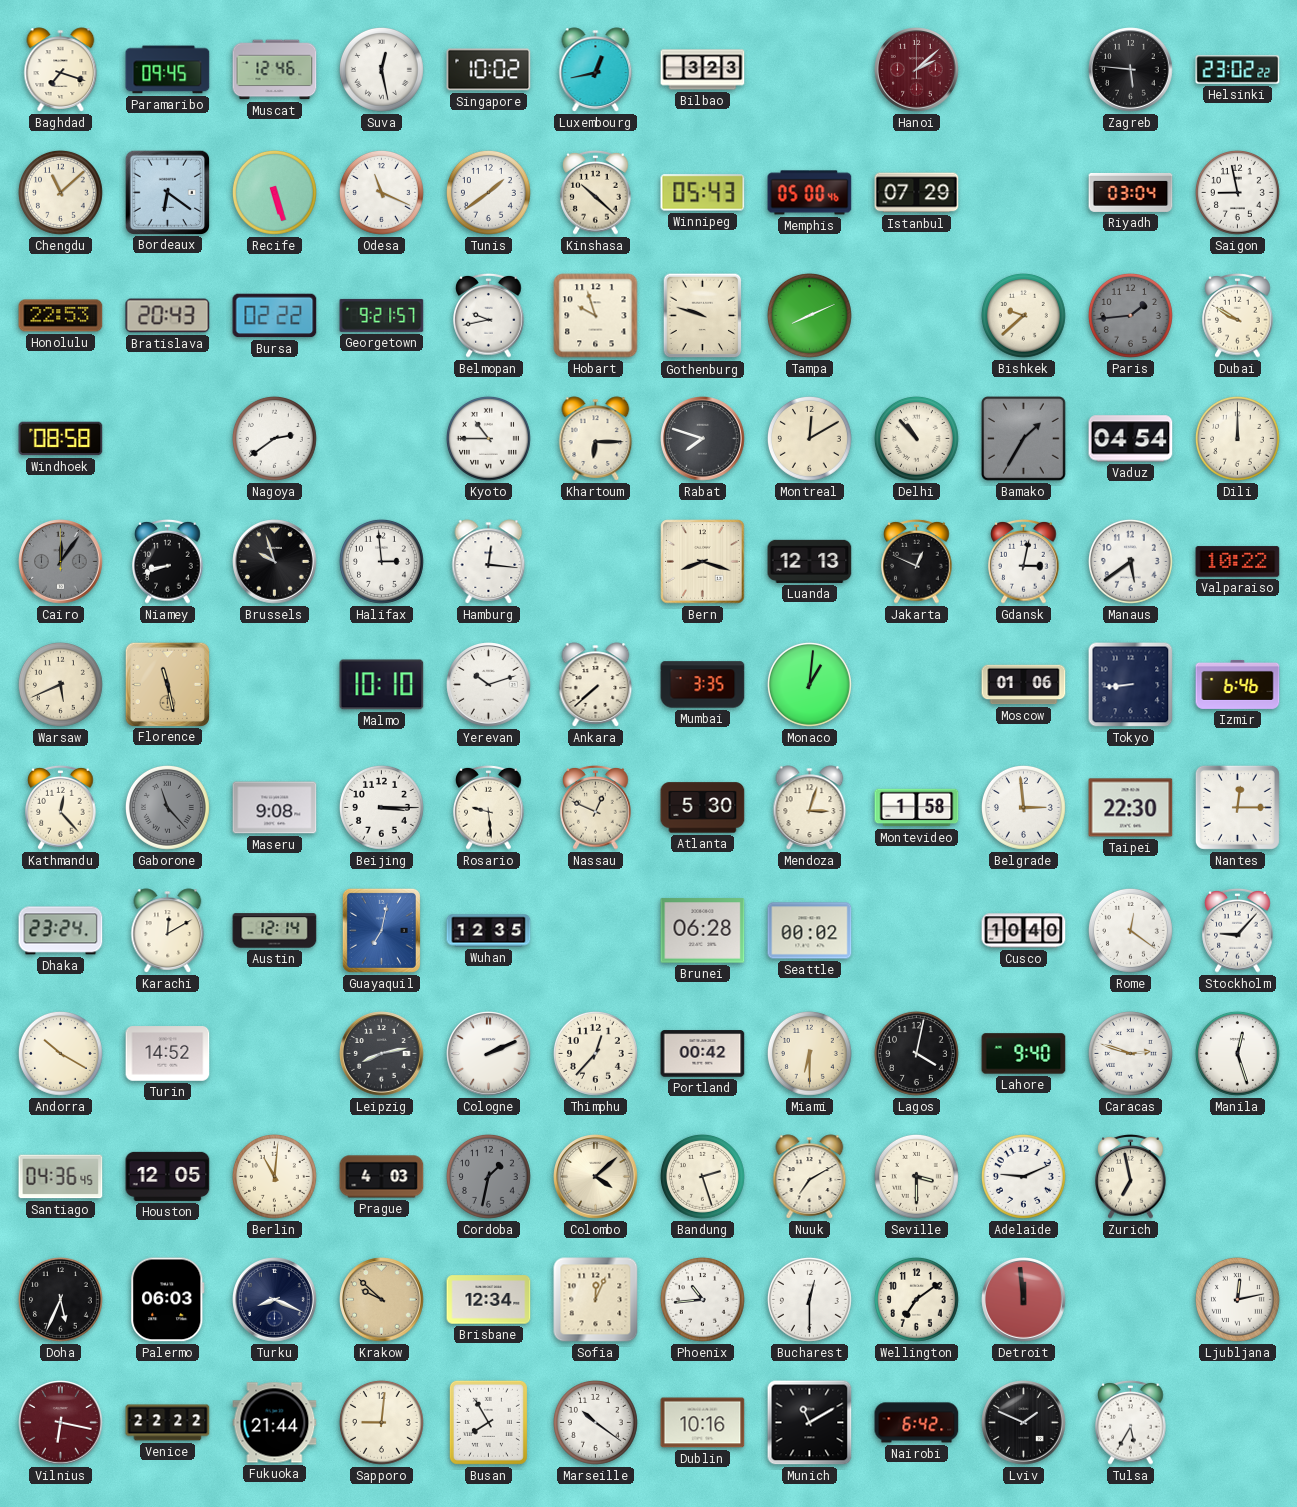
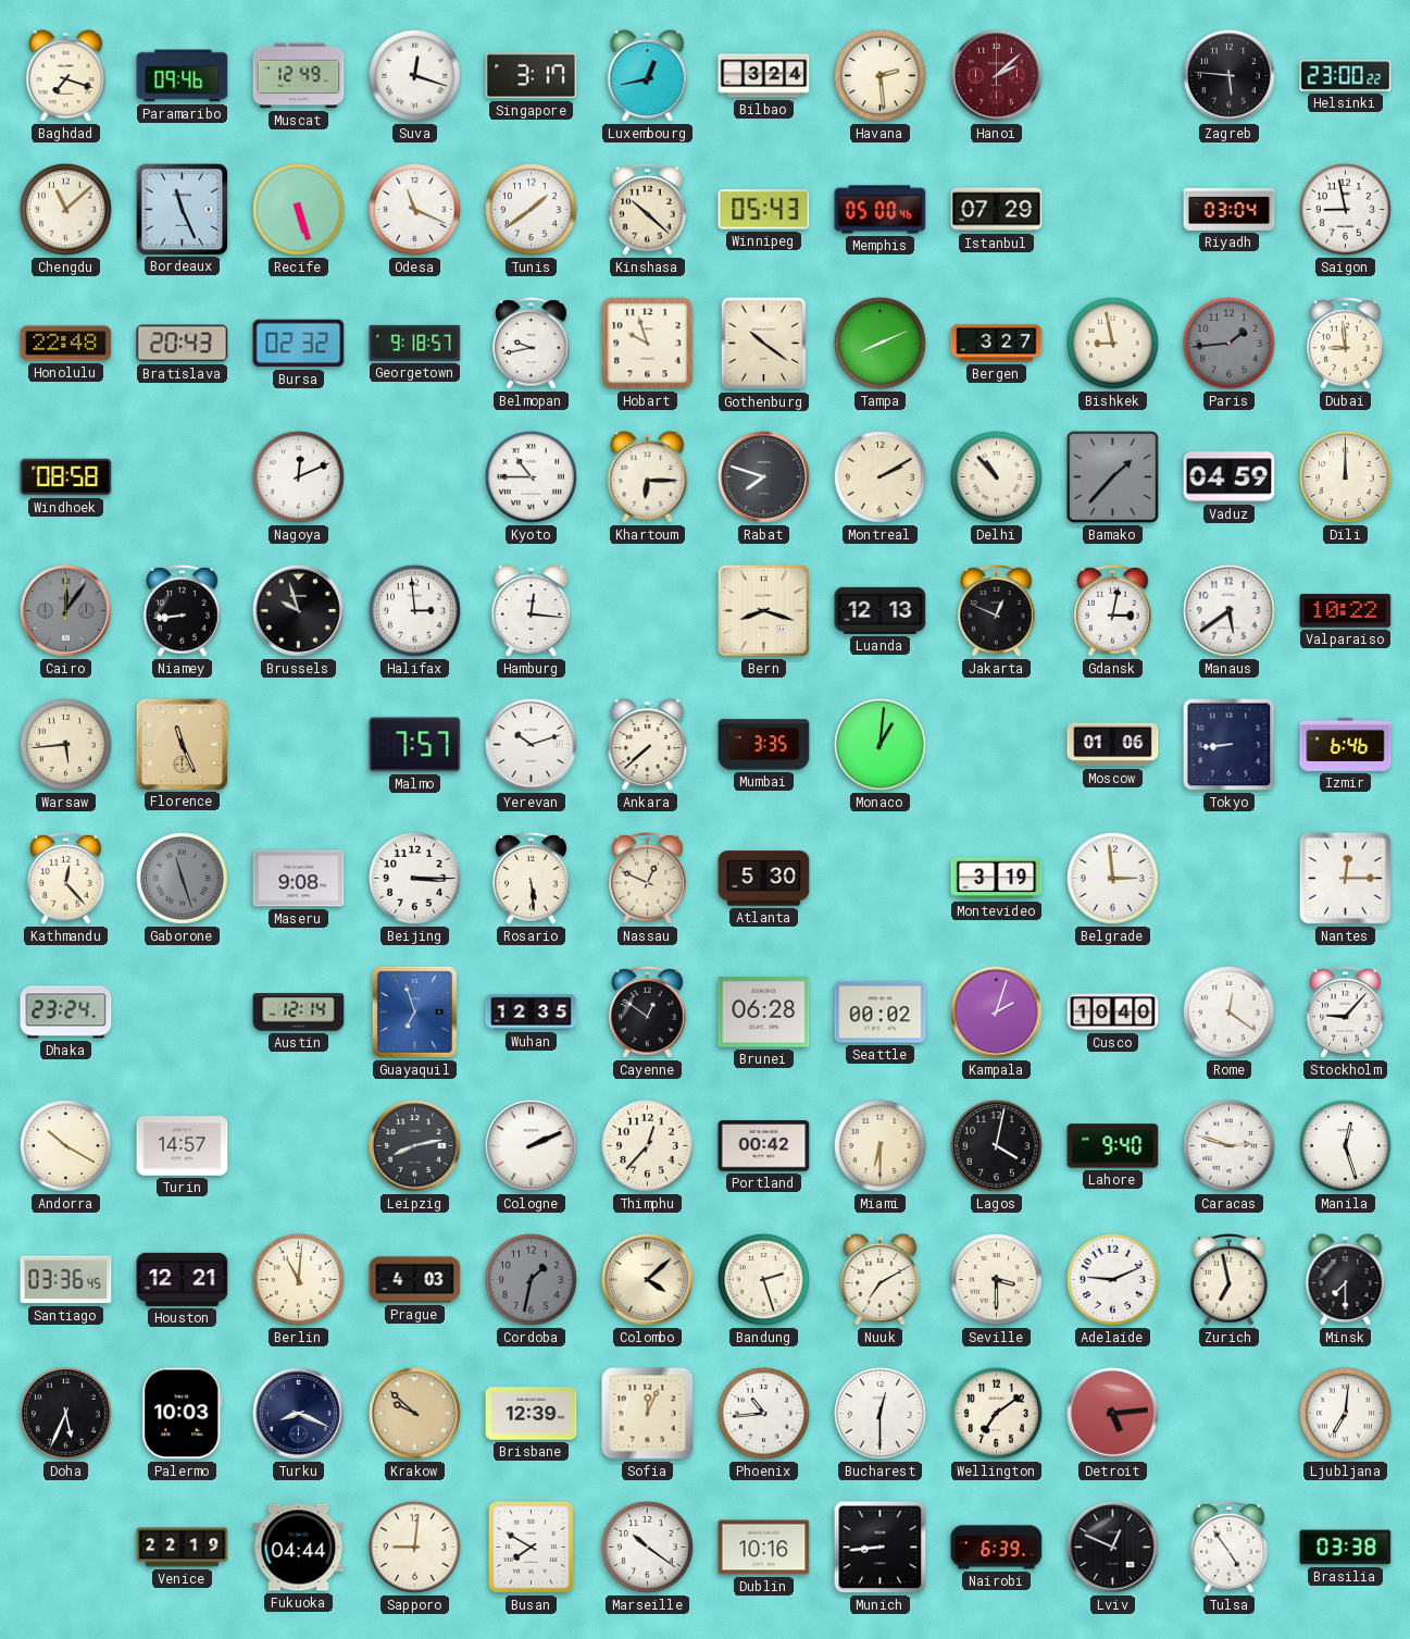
Paramaribo: 09:45 -> 09:46 (183, 76)
Muscat: 12:46 -> 12:49 (299, 76)
Suva: 12:28 -> 12:18 (414, 75)
Singapore: 10:02 -> 3:17 (532, 76)
Bilbao: 3:23 -> 3:24 (764, 76)
Havana: none -> 2:29 (879, 75)
Helsinki: 23:02 -> 23:00 (1346, 76)
Bordeaux: 6:21 -> 11:26 (182, 209)
Honolulu: 22:53 -> 22:48 (66, 344)
Bursa: 02:22 -> 02:32 (299, 344)
Georgetown: 9:21 -> 9:18 (415, 343)
Gothenburg: 9:48 -> 10:21 (764, 344)
Bergen: none -> 3:27 (997, 344)
Bishkek: 9:38 -> 8:58 (1112, 343)
Dubai: 9:50 -> 8:59 (1346, 344)
Nagoya: 2:39 -> 12:11 (298, 476)
Montreal: 12:10 -> 2:10 (879, 476)
Bamako: 1:35 -> 1:37 (1113, 477)
Vaduz: 04:54 -> 04:59 (1230, 477)
Niamey: 8:42 -> 8:44 (183, 611)
Warsaw: 5:41 -> 5:44 (65, 744)
Florence: 11:28 -> 11:26 (182, 744)
Malmo: 10:10 -> 7:57 (415, 745)
Gaborone: 11:23 -> 11:27 (182, 878)
Rosario: 9:29 -> 5:29 (532, 879)
Mendoza: 3:03 -> none (810, 808)
Montevideo: 1:58 -> 3:19 (997, 879)
Taipei: 22:30 -> none (1131, 808)
Karachi: 12:10 -> none (168, 931)
Guayaquil: 7:02 -> 6:57 (414, 1011)
Cayenne: none -> 12:51 (648, 1013)
Kampala: none -> 2:03 (997, 1013)
Turin: 14:52 -> 14:57 (183, 1146)
Santiago: 04:36 -> 03:36 (66, 1280)
Houston: 12:05 -> 12:21 (183, 1279)
Minsk: none -> 7:30 (1346, 1280)
Palermo: 06:03 -> 10:03 (183, 1414)
Brisbane: 12:34 -> 12:39 (532, 1414)
Detroit: 11:59 -> 5:14 (1113, 1414)
Ljubljana: 12:13 -> 7:01 (1345, 1413)
Vilnius: 6:17 -> none (61, 1423)
Venice: 22:22 -> 22:19 (183, 1548)
Fukuoka: 21:44 -> 04:44 (299, 1548)
Busan: 7:55 -> 7:50 (531, 1547)
Munich: 11:10 -> 8:44 (881, 1548)
Nairobi: 6:42 -> 6:39 (997, 1548)
Lviv: 1:49 -> 12:49 (1113, 1548)
Tulsa: 5:35 -> 4:54 (1230, 1548)
Brasilia: none -> 03:38 (1346, 1548)
